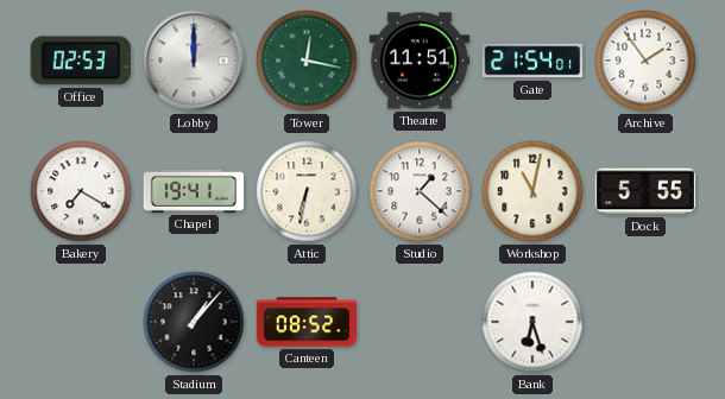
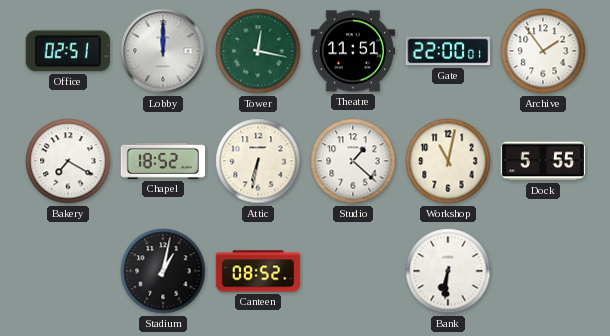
Office: 02:53 -> 02:51 (68, 51)
Gate: 21:54 -> 22:00 (448, 51)
Chapel: 19:41 -> 18:52 (163, 161)
Stadium: 1:07 -> 1:02 (163, 271)
Bank: 6:27 -> 6:31 (448, 271)
